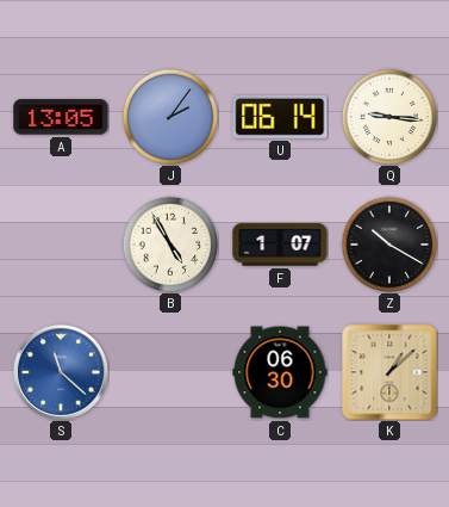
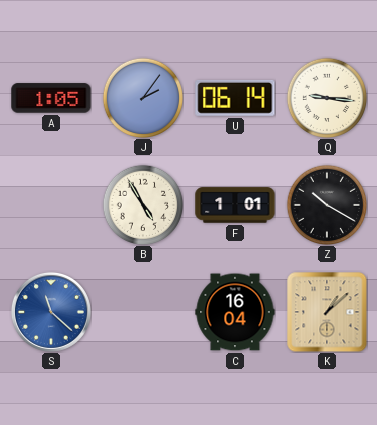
A: 13:05 -> 1:05 (51, 98)
F: 1:07 -> 1:01 (235, 205)
C: 06:30 -> 16:04 (235, 312)
